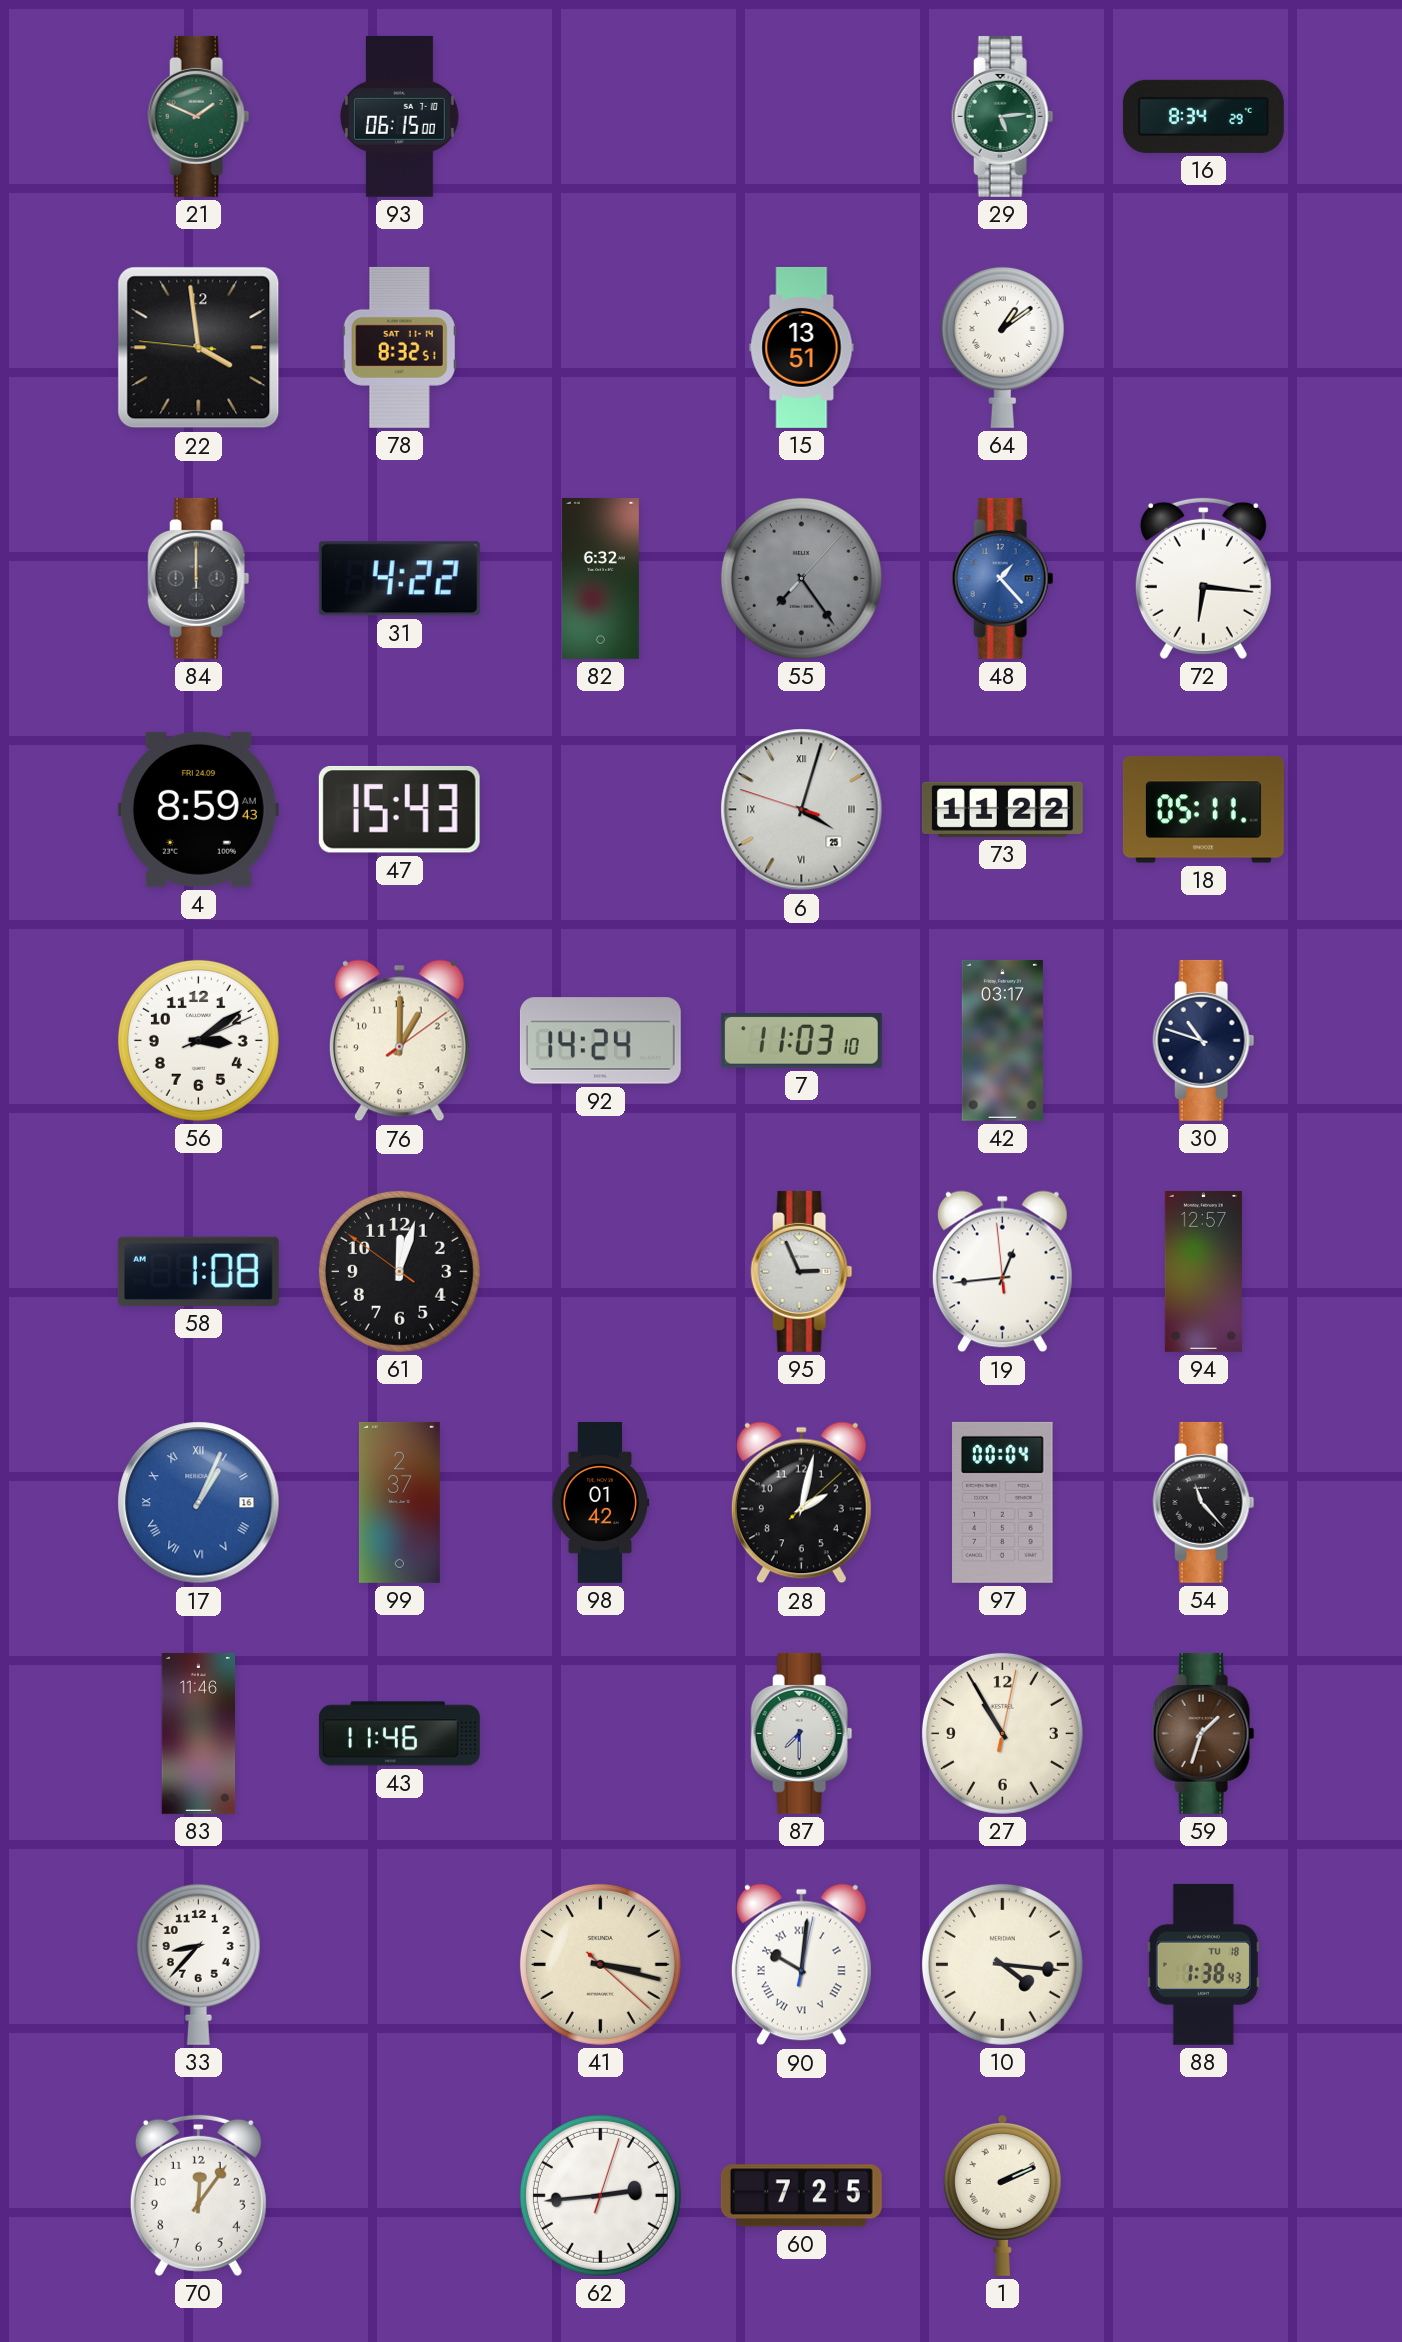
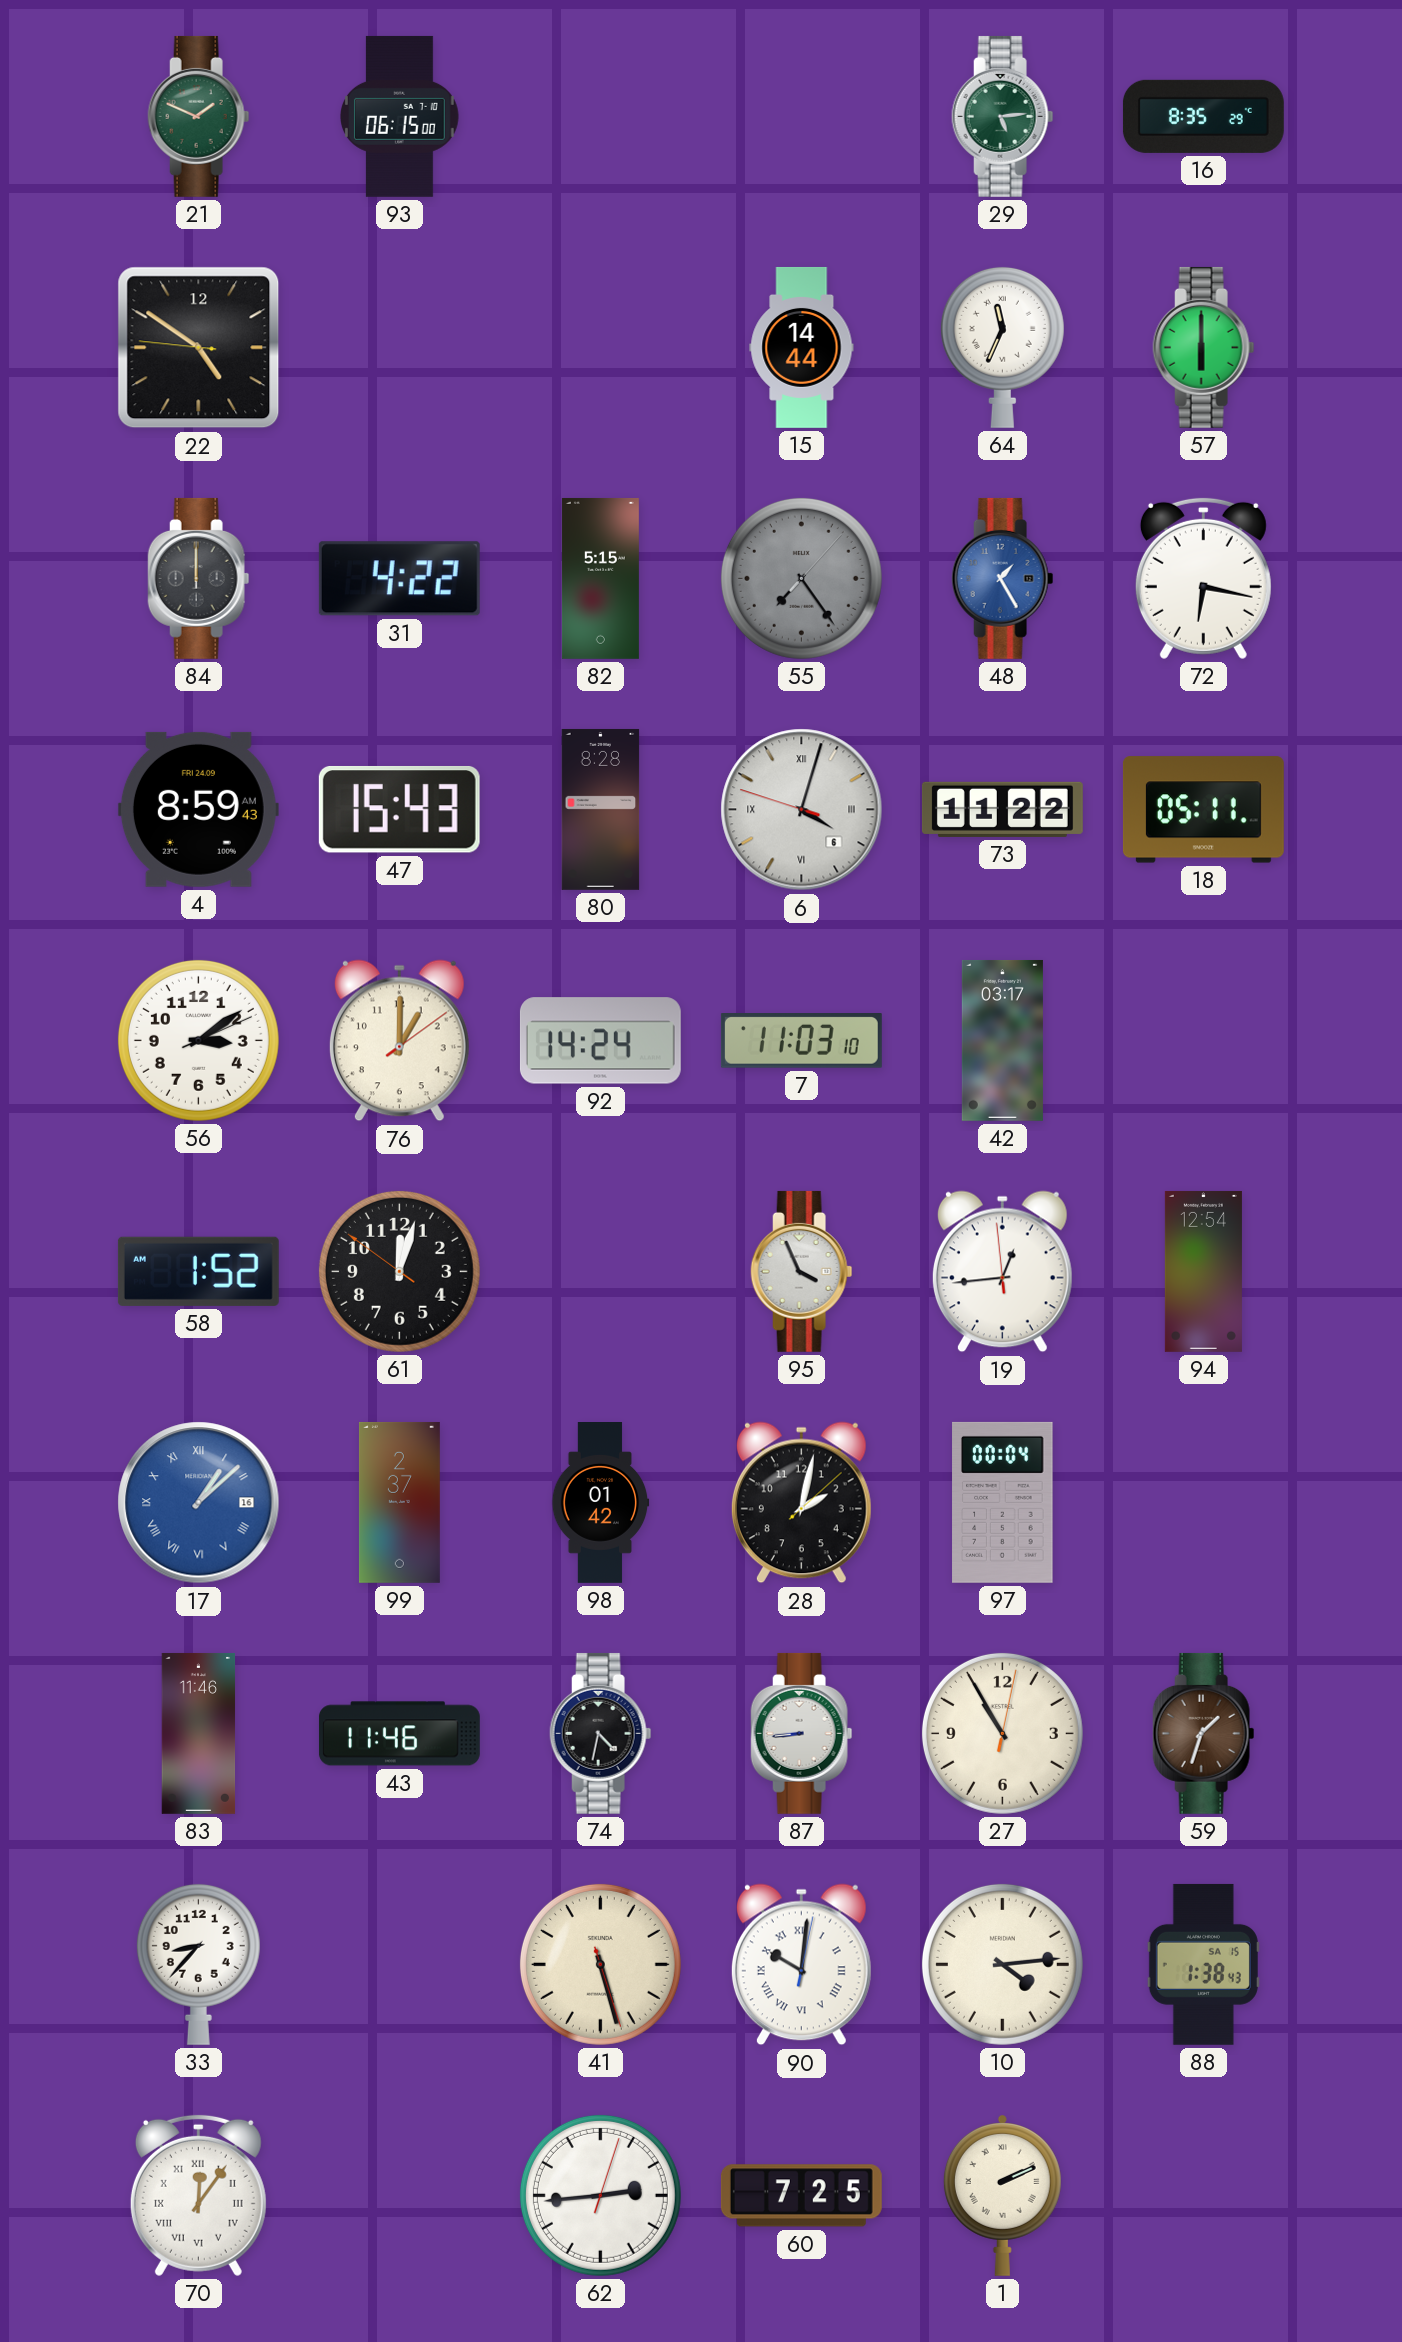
16: 8:34 -> 8:35 (1203, 116)
22: 3:58 -> 4:50 (199, 348)
78: 8:32 -> none (399, 347)
15: 13:51 -> 14:44 (802, 347)
64: 1:09 -> 11:34 (1002, 347)
57: none -> 6:00 (1204, 347)
82: 6:32 -> 5:15 (600, 578)
48: 1:23 -> 1:25 (1003, 578)
72: 6:16 -> 6:17 (1203, 578)
80: none -> 8:28 (601, 809)
6 date: 25 -> 6 (802, 810)
30: 10:48 -> none (1204, 1040)
58: 1:08 -> 1:52 (198, 1271)
95: 2:56 -> 3:56 (802, 1271)
94: 12:57 -> 12:54 (1203, 1271)
17: 1:04 -> 1:08 (199, 1503)
54: 11:23 -> none (1204, 1502)
74: none -> 4:32 (601, 1733)
87: 7:30 -> 8:44 (802, 1733)
41: 3:17 -> 5:27 (600, 1964)
10: 4:16 -> 4:14 (1002, 1964)
88 date: TU 18 -> SA 15 (1203, 1964)
70 numerals: Arabic -> Roman (198, 2195)
